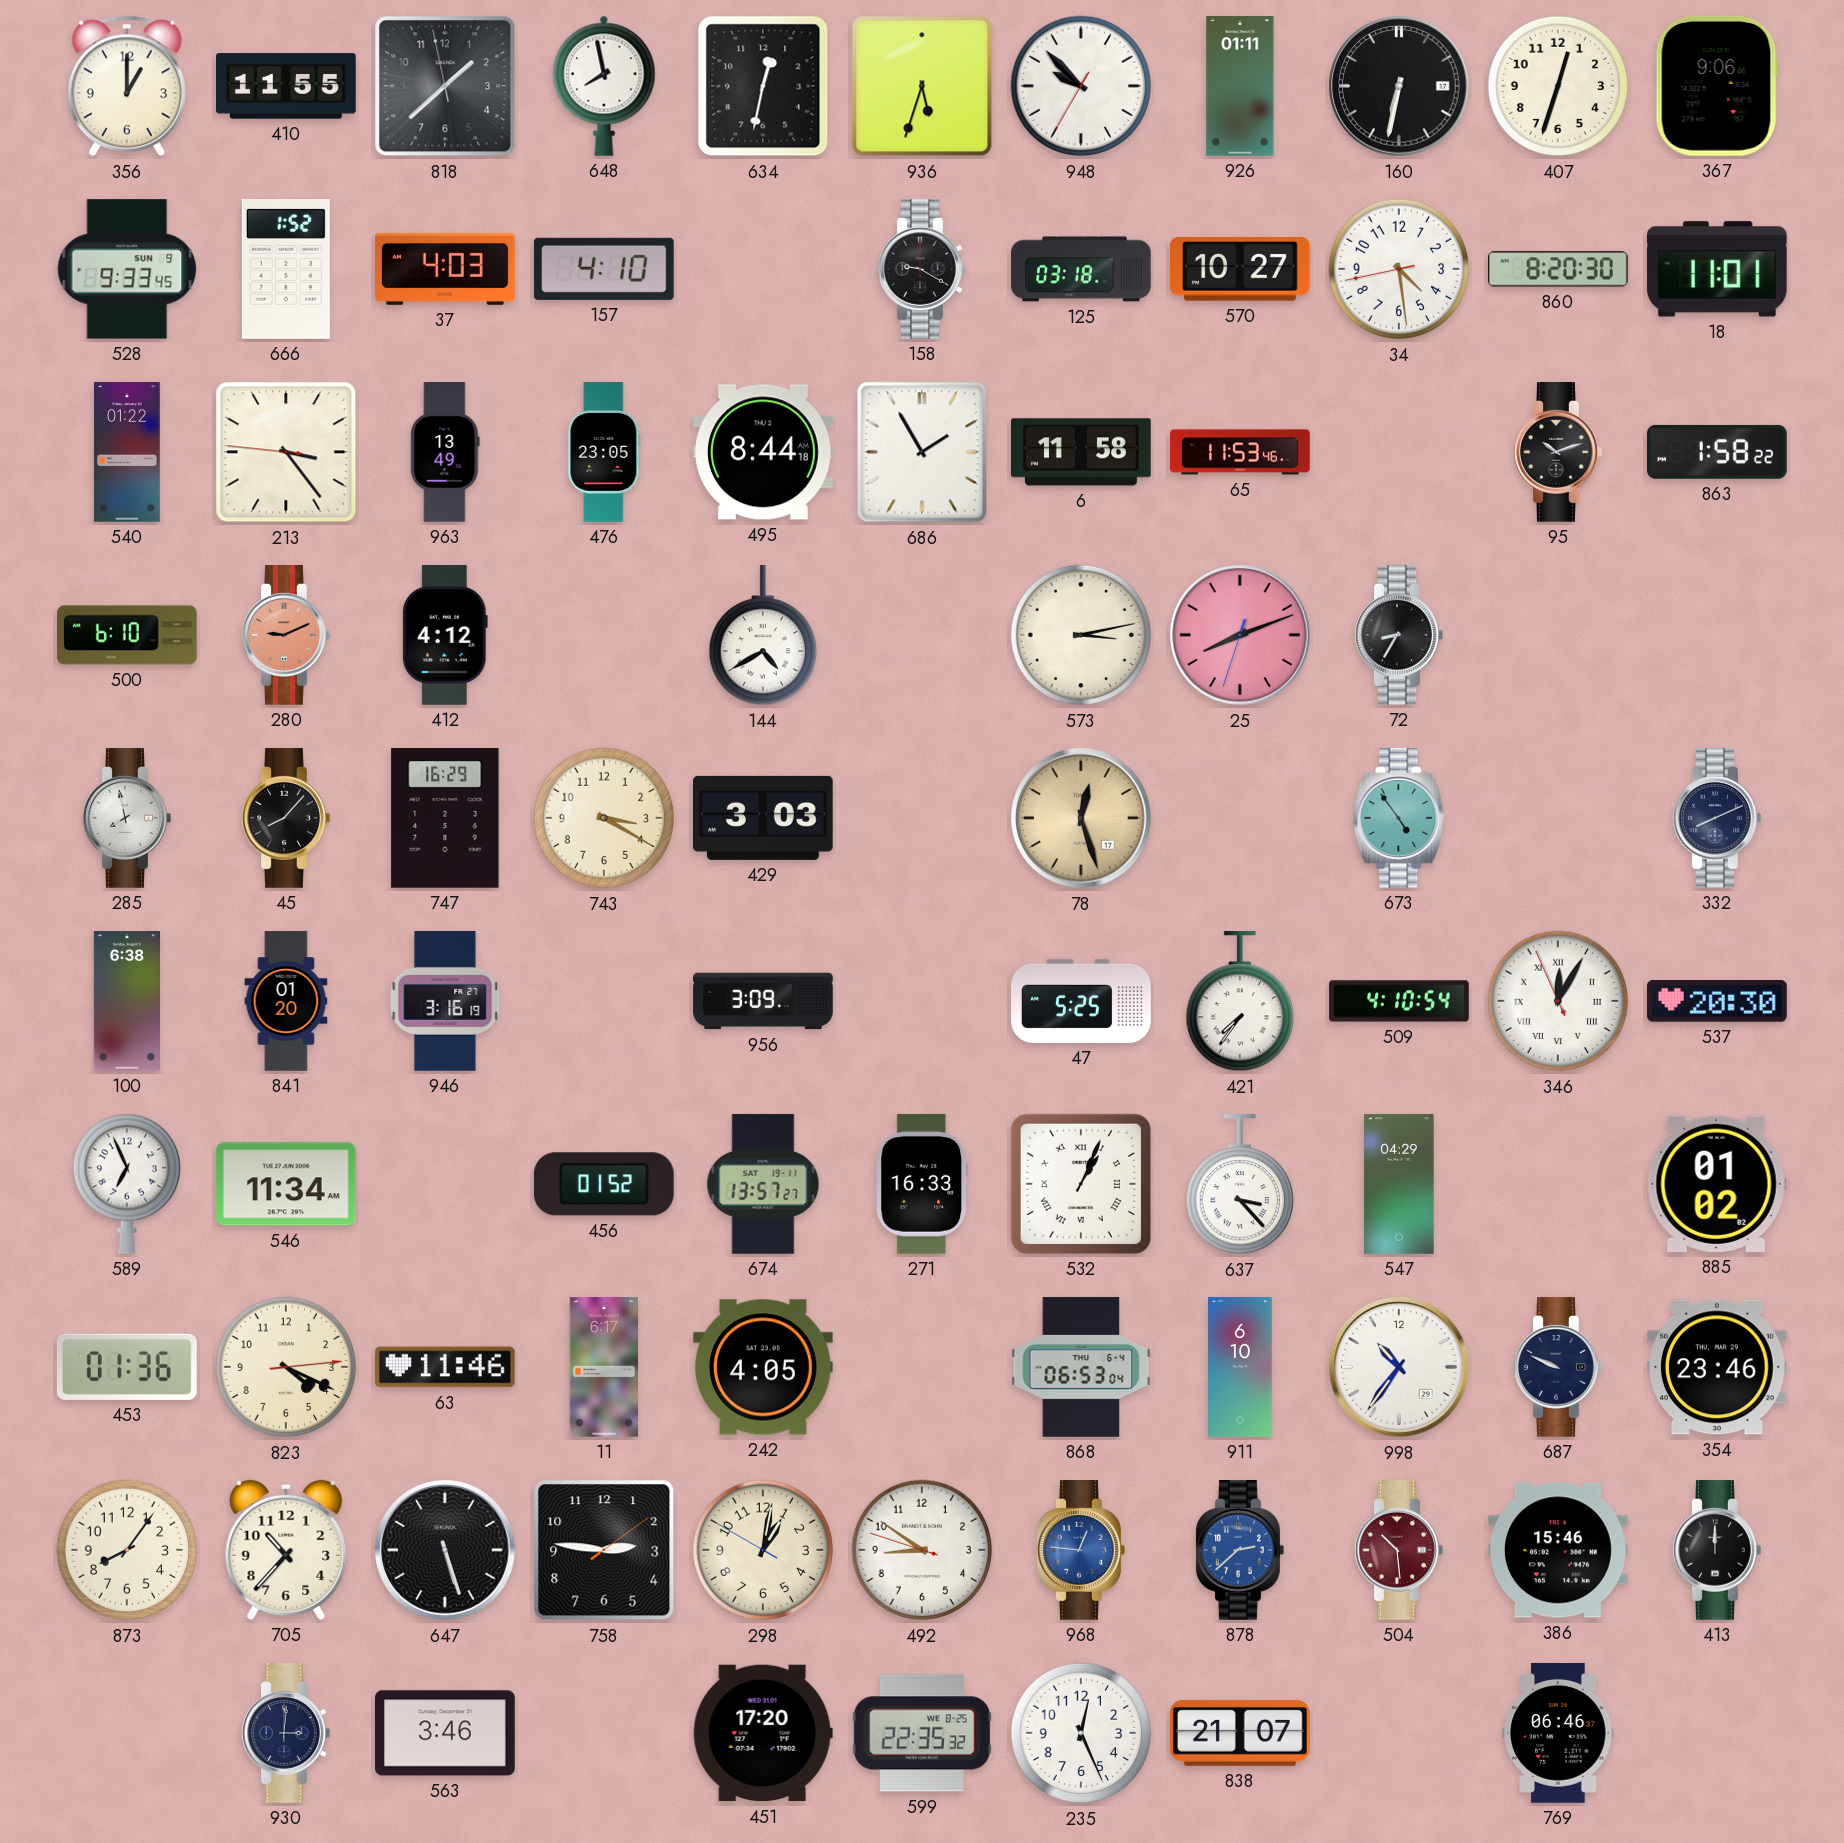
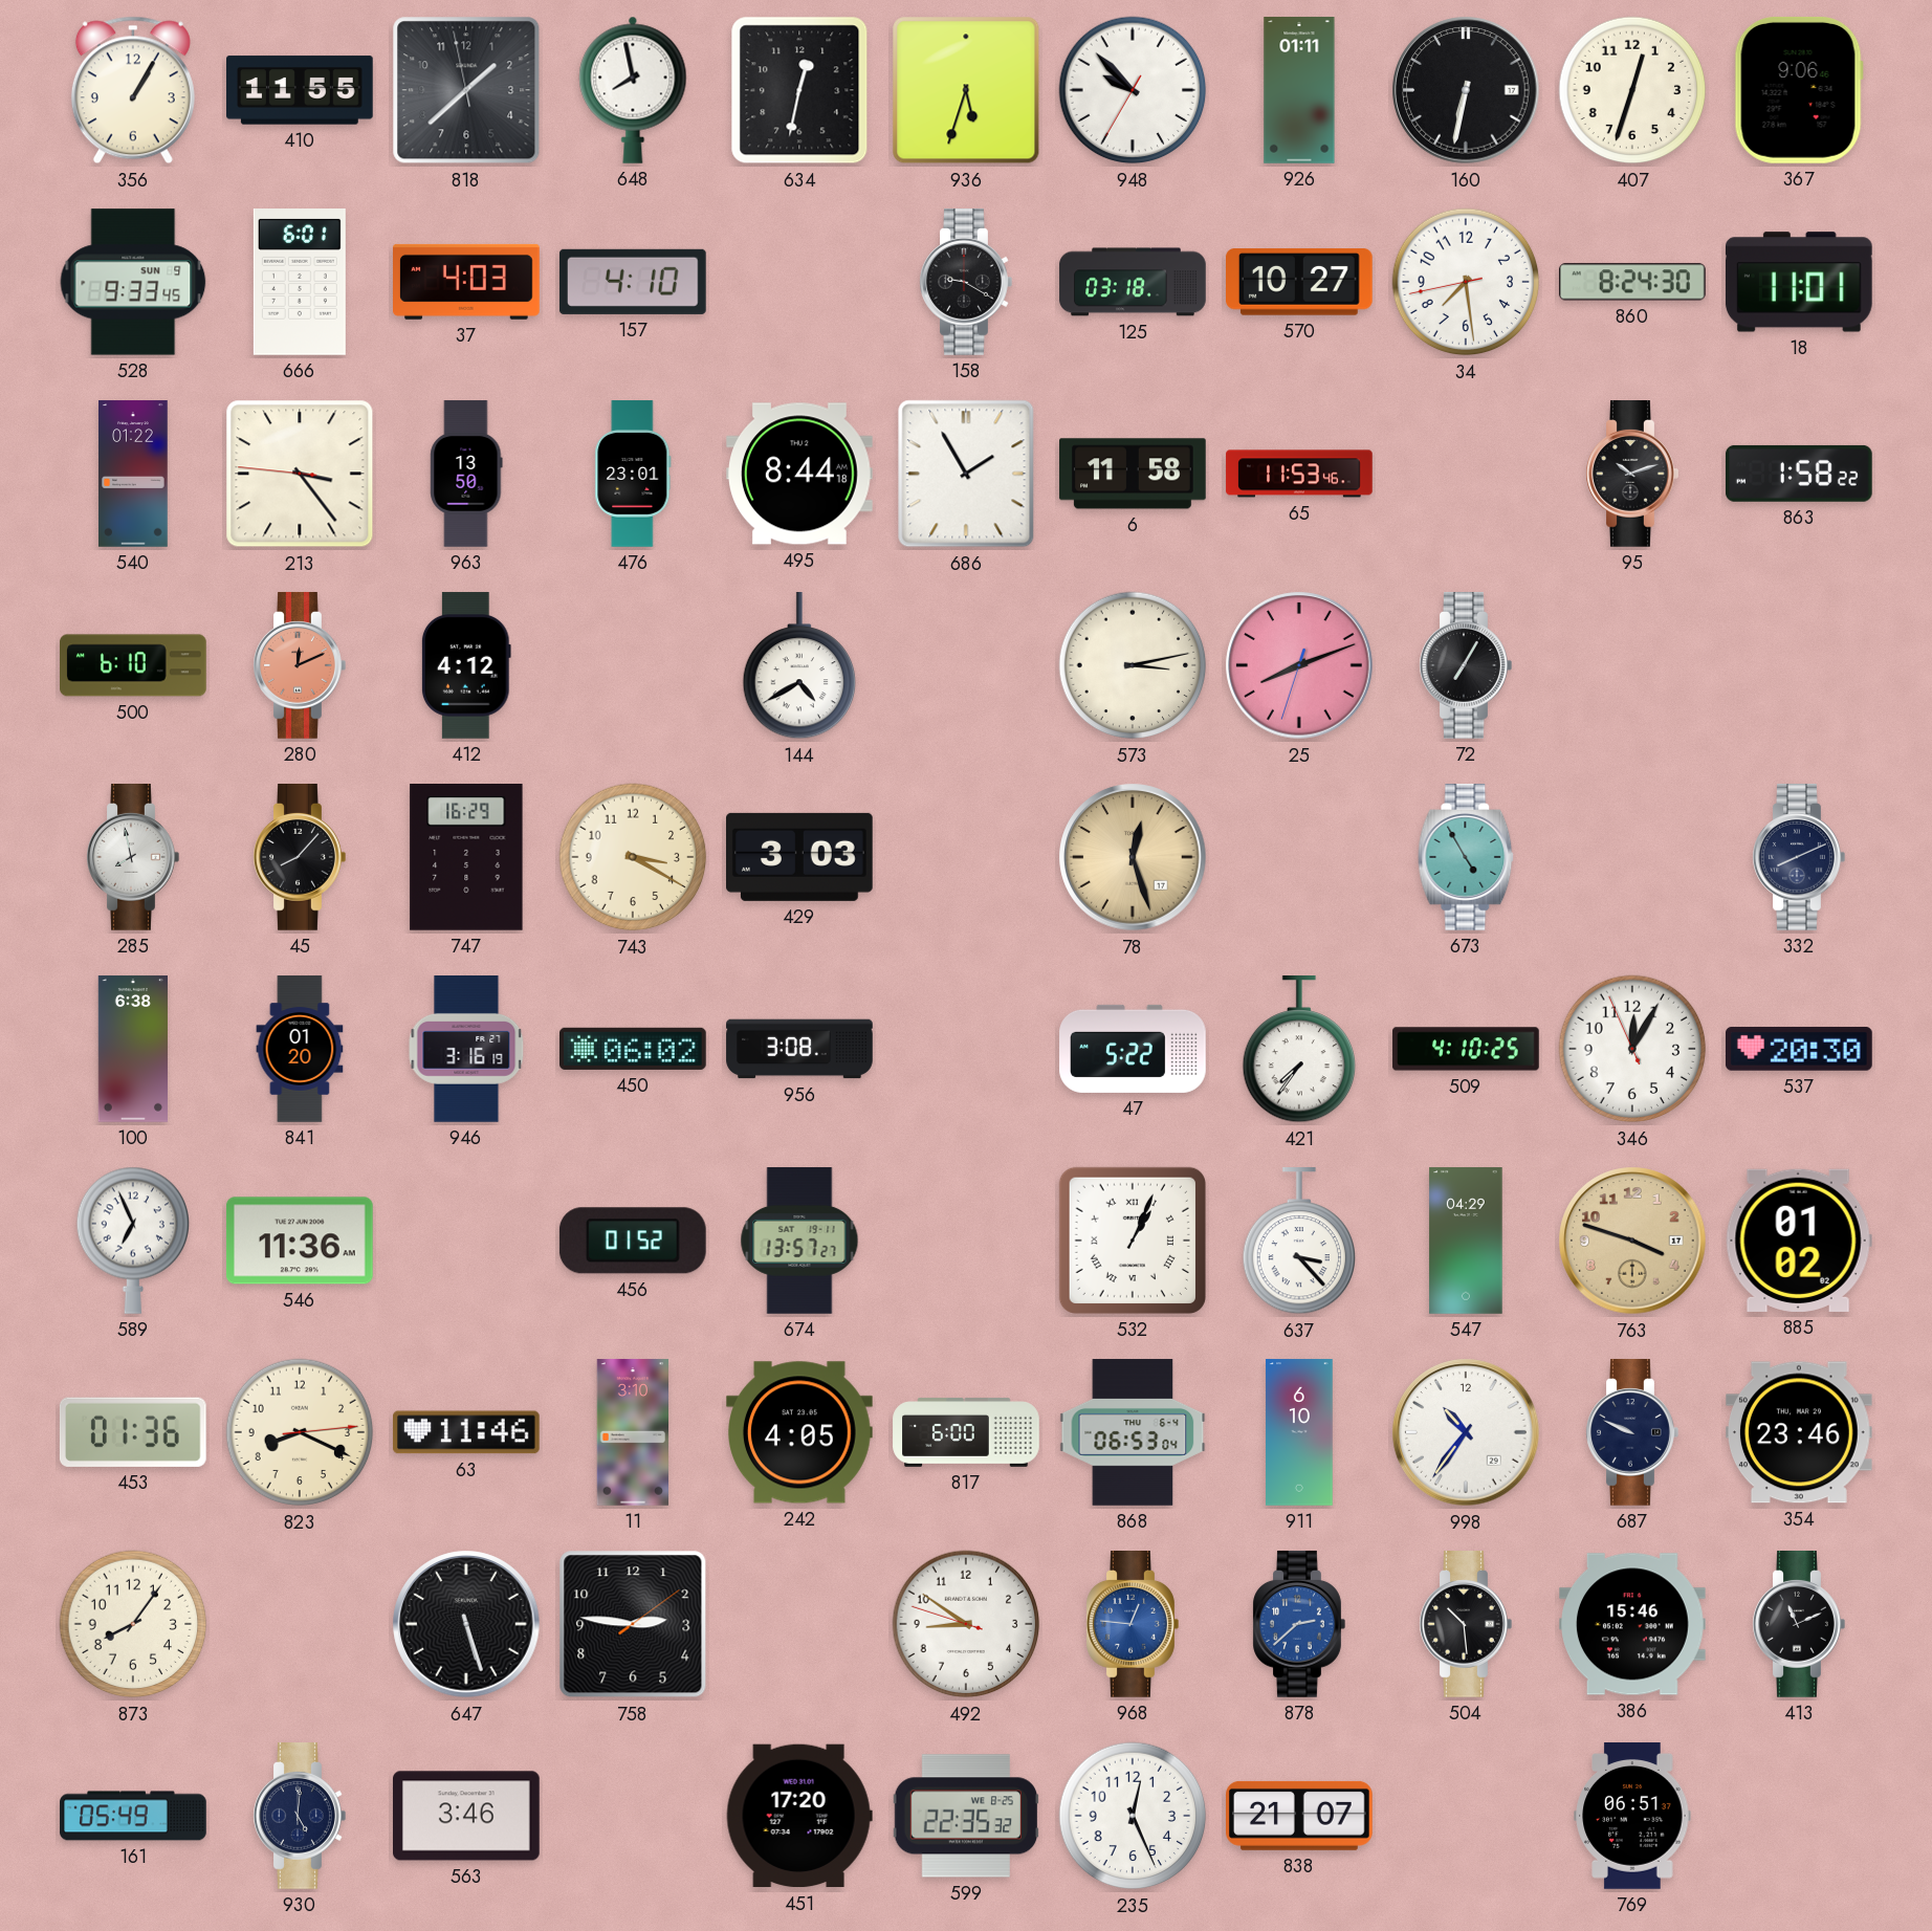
356: 1:00 -> 1:05 (133, 90)
666: 1:52 -> 6:01 (300, 283)
34: 4:28 -> 7:28 (1466, 282)
860: 8:20 -> 8:24 (1632, 282)
963: 13:49 -> 13:50 (466, 474)
476: 23:05 -> 23:01 (633, 474)
280: 9:11 -> 12:11 (300, 666)
72: 8:35 -> 7:05 (1466, 666)
673: 4:54 -> 4:55 (1466, 858)
450: none -> 06:02 (634, 1049)
956: 3:09 -> 3:08 (799, 1049)
47: 5:25 -> 5:22 (1133, 1049)
509: 4:10:54 -> 4:10:25 (1466, 1049)
346 numerals: Roman -> Arabic (1632, 1049)
546: 11:34 -> 11:36 (300, 1241)
271: 16:33 -> none (922, 1185)
763: none -> 3:48 (1632, 1241)
823: 4:19 -> 8:19 (300, 1432)
11: 6:17 -> 3:10 (633, 1432)
817: none -> 6:00 (966, 1432)
705: 10:37 -> none (286, 1550)
298: 1:01 -> none (763, 1550)
504 dial: burgundy -> black (1466, 1625)
413: 12:00 -> 11:11 (1799, 1625)
161: none -> 05:49 (133, 1816)
930: 3:01 -> 5:01 (300, 1817)
769: 06:46 -> 06:51 (1632, 1817)
